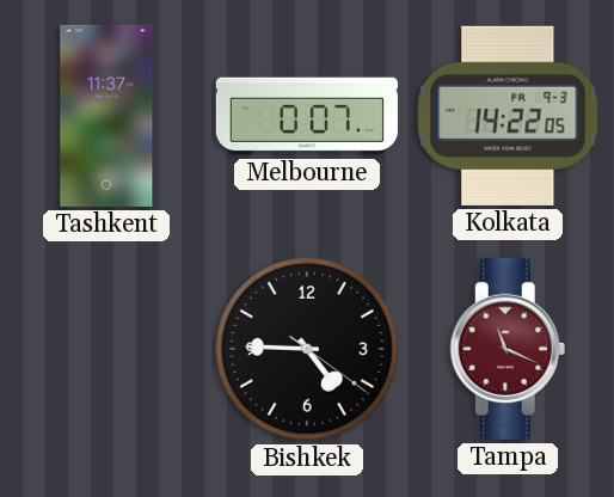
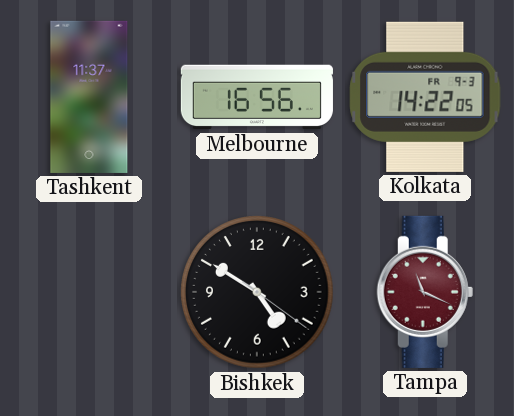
Melbourne: 0:07 -> 16:56 (257, 97)
Bishkek: 4:45 -> 4:50 (257, 292)
